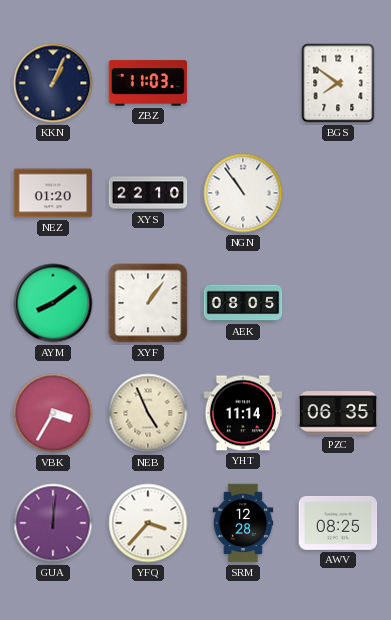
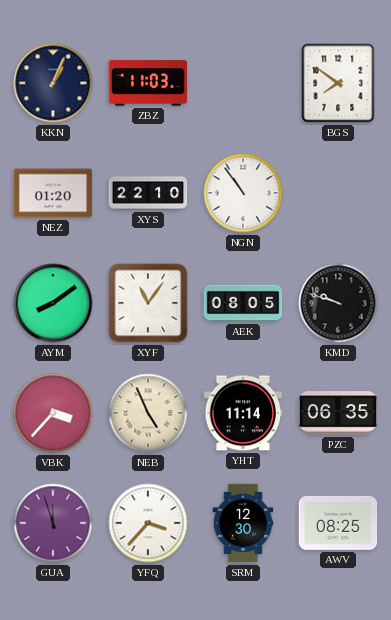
XYF: 1:06 -> 11:06 (148, 303)
KMD: none -> 9:48 (338, 303)
VBK: 3:35 -> 3:37 (53, 413)
GUA: 12:01 -> 11:57 (53, 523)
SRM: 12:28 -> 12:30 (243, 523)
